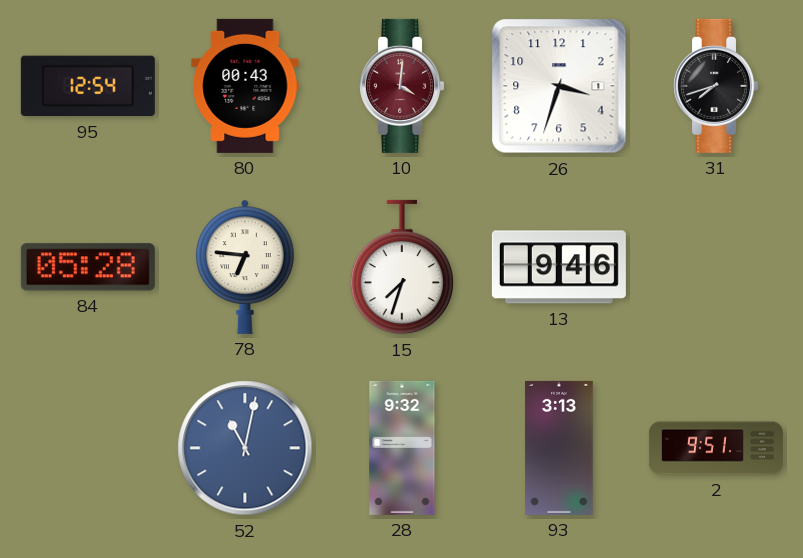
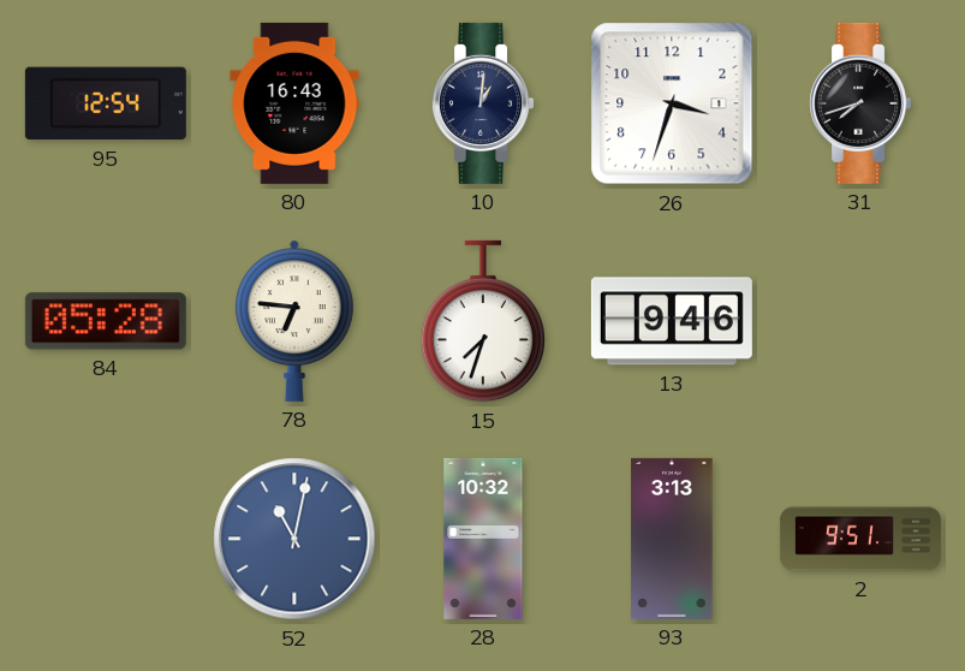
80: 00:43 -> 16:43 (294, 103)
10: 4:01 -> 1:01 (483, 103)
10 dial: burgundy -> navy (483, 103)
28: 9:32 -> 10:32 (483, 539)
